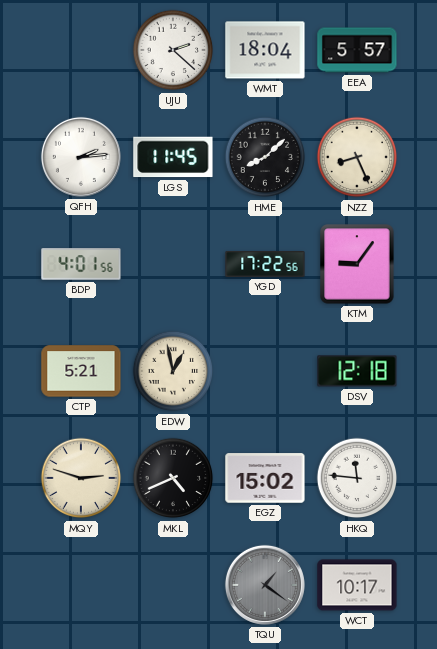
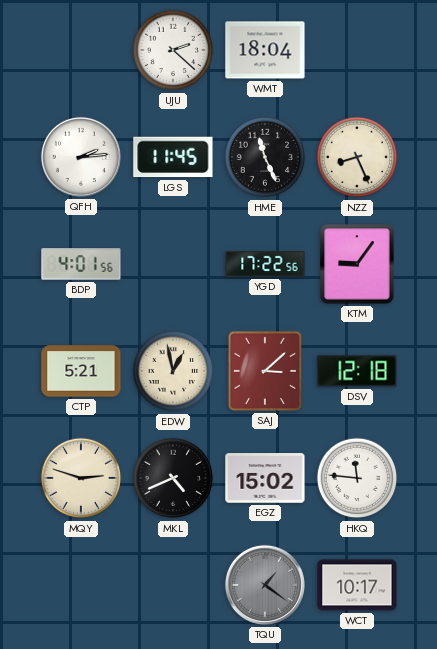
EEA: 5:57 -> none (357, 50)
HME: 8:08 -> 11:26 (265, 157)
SAJ: none -> 3:08 (265, 371)
